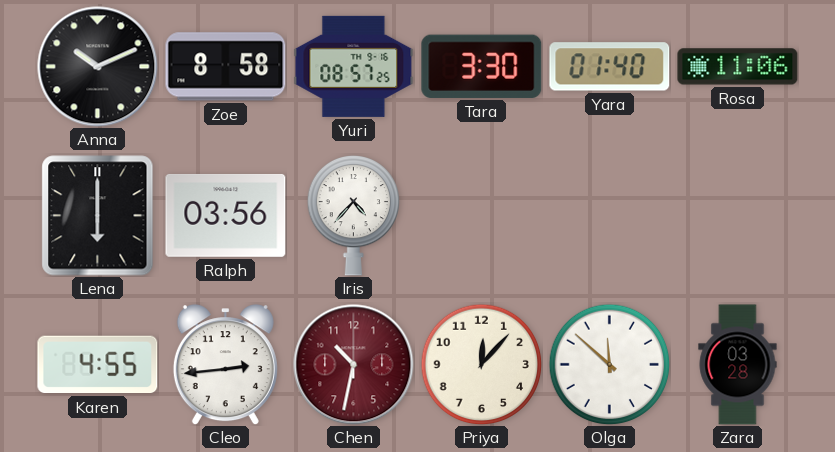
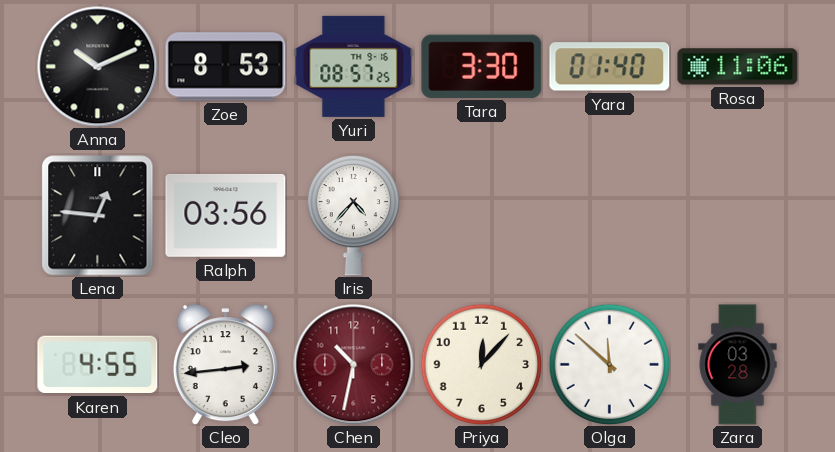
Zoe: 8:58 -> 8:53 (226, 67)
Lena: 6:00 -> 12:46 (98, 216)
